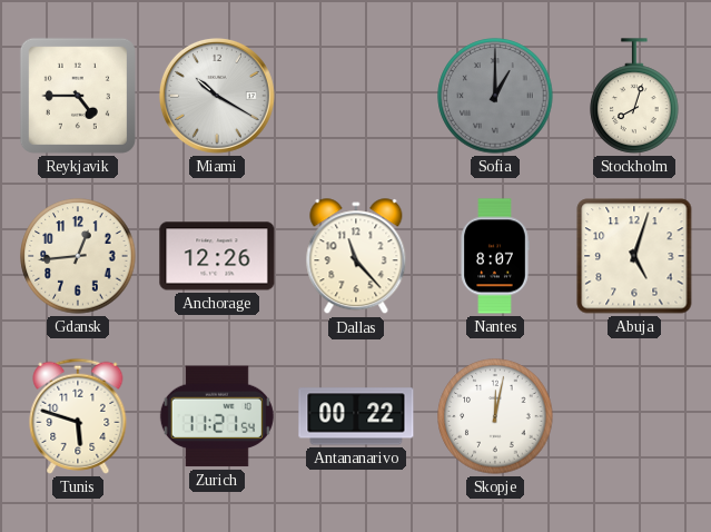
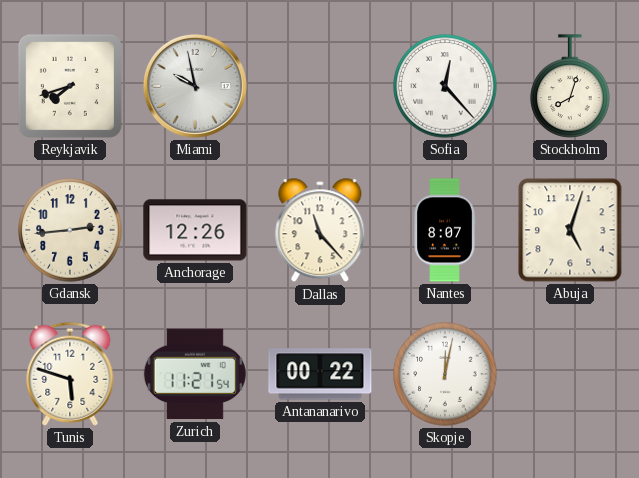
Reykjavik: 4:45 -> 7:42 (70, 86)
Miami: 10:20 -> 9:58 (195, 86)
Sofia: 1:00 -> 12:23 (445, 86)
Sofia dial: grey -> white (445, 86)
Gdansk: 12:44 -> 2:44 (70, 230)
